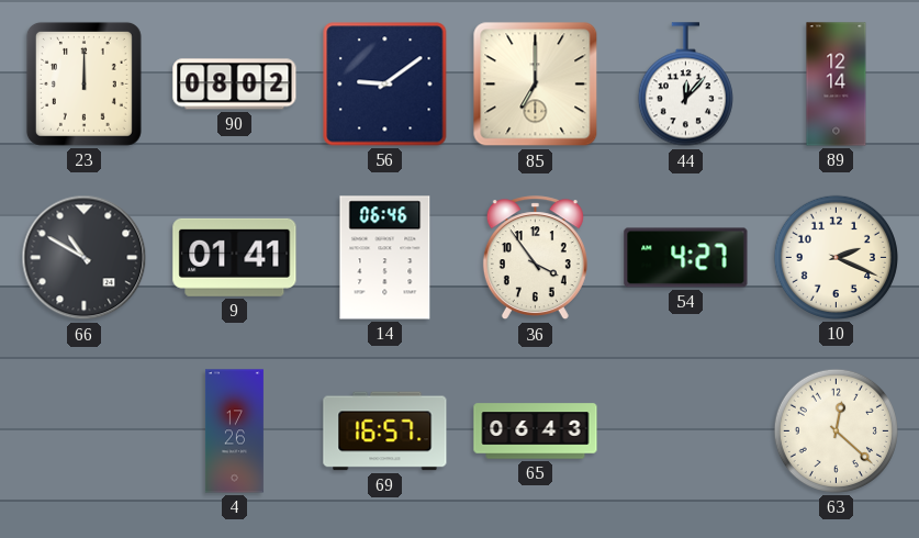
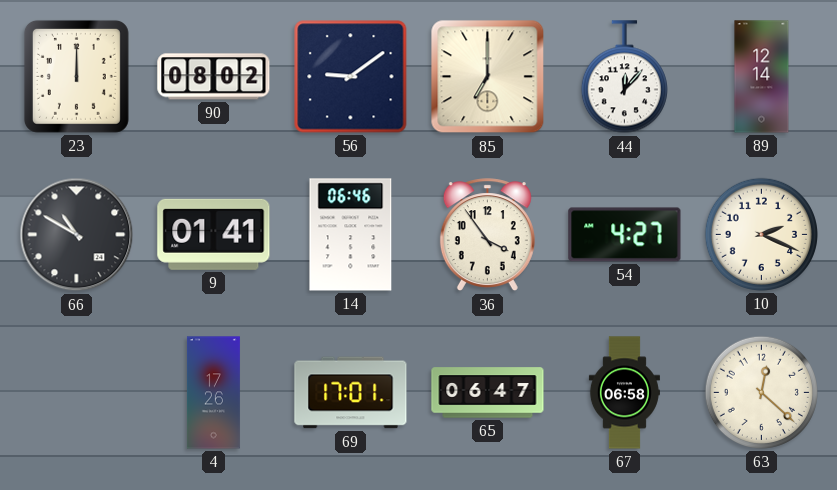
69: 16:57 -> 17:01 (351, 393)
65: 06:43 -> 06:47 (488, 393)
67: none -> 06:58 (624, 393)
